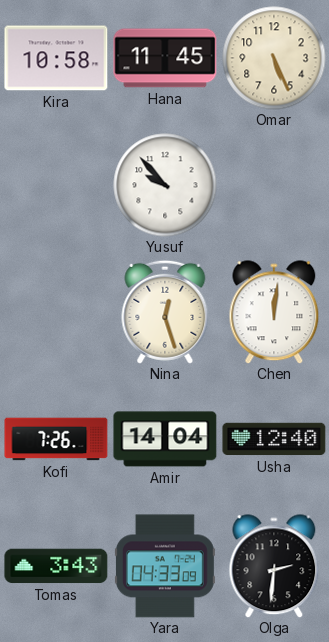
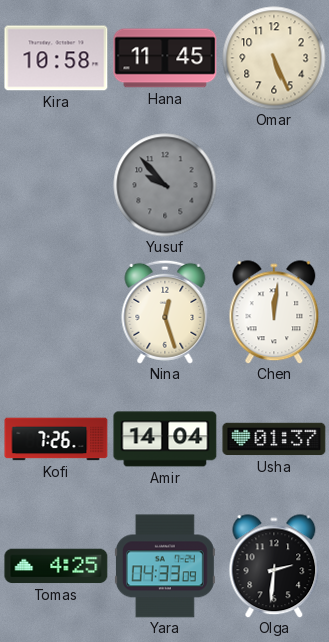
Yusuf dial: white -> grey (165, 185)
Usha: 12:40 -> 01:37 (274, 439)
Tomas: 3:43 -> 4:25 (56, 566)
